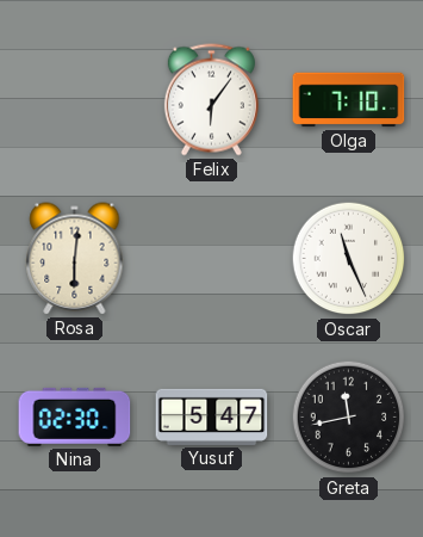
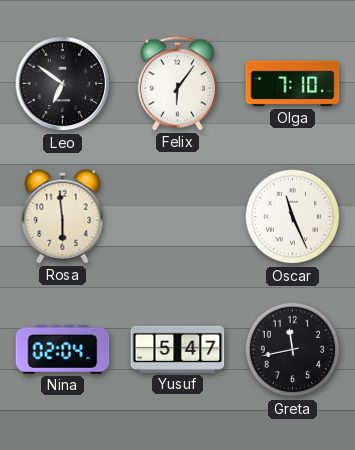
Leo: none -> 6:51 (63, 84)
Rosa: 6:01 -> 5:59 (63, 217)
Nina: 02:30 -> 02:04 (63, 349)
